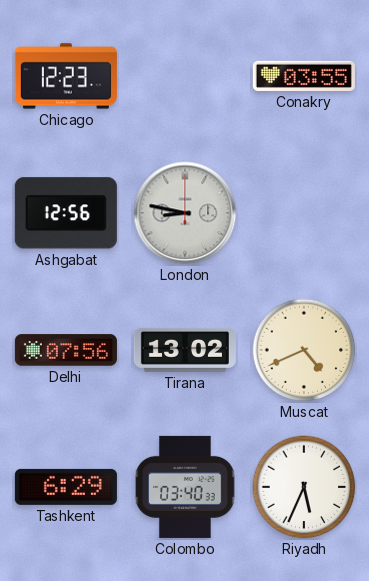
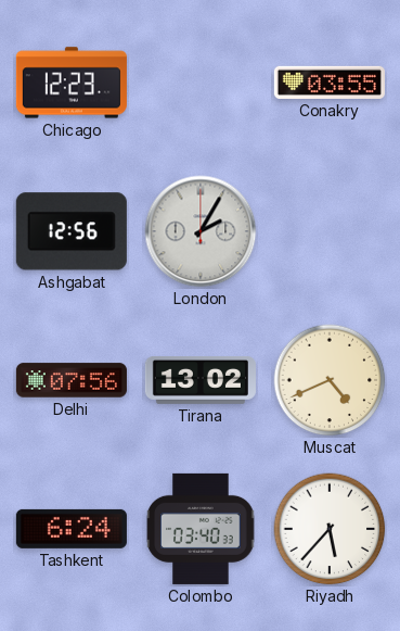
London: 8:47 -> 2:05 (201, 231)
Tashkent: 6:29 -> 6:24 (72, 529)
Riyadh: 5:34 -> 5:37 (330, 529)
